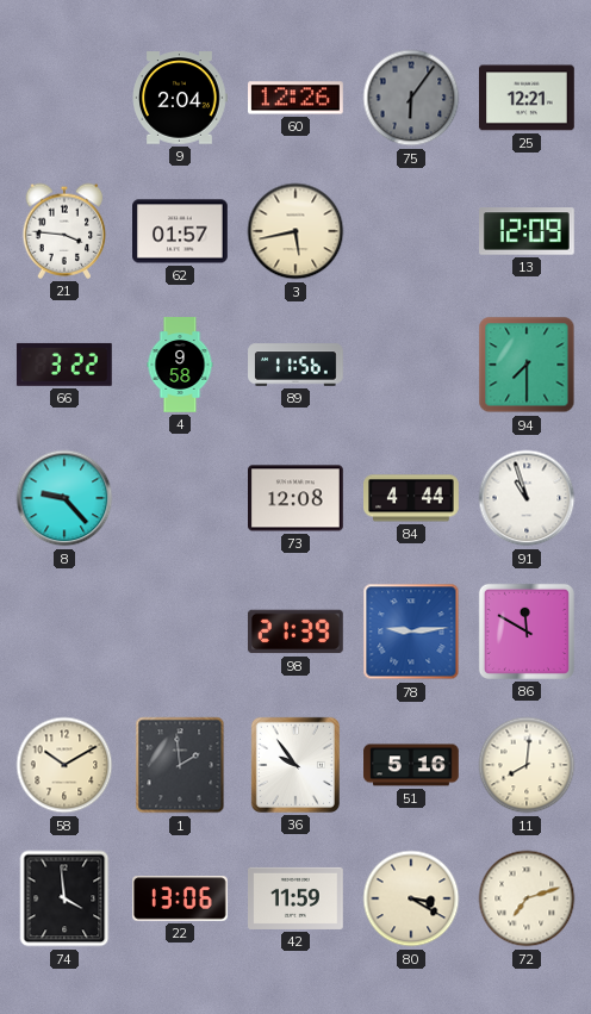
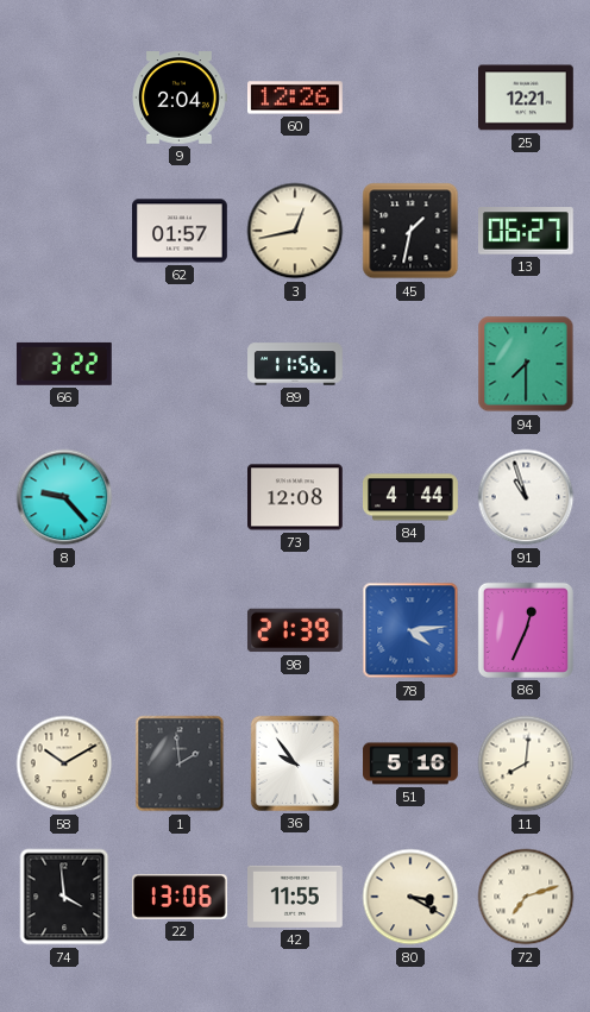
75: 6:06 -> none (411, 98)
21: 3:46 -> none (64, 231)
3: 5:43 -> 12:43 (295, 231)
45: none -> 1:32 (410, 231)
13: 12:09 -> 06:27 (527, 231)
4: 9:58 -> none (180, 365)
78: 9:14 -> 4:14 (410, 630)
86: 11:50 -> 12:34 (526, 630)
42: 11:59 -> 11:55 (296, 897)
